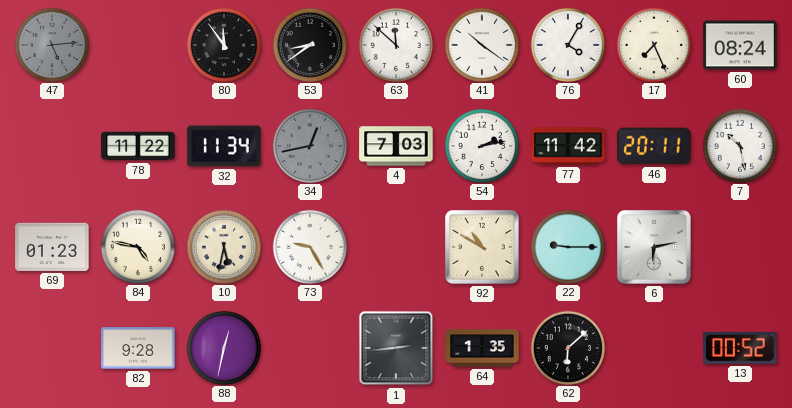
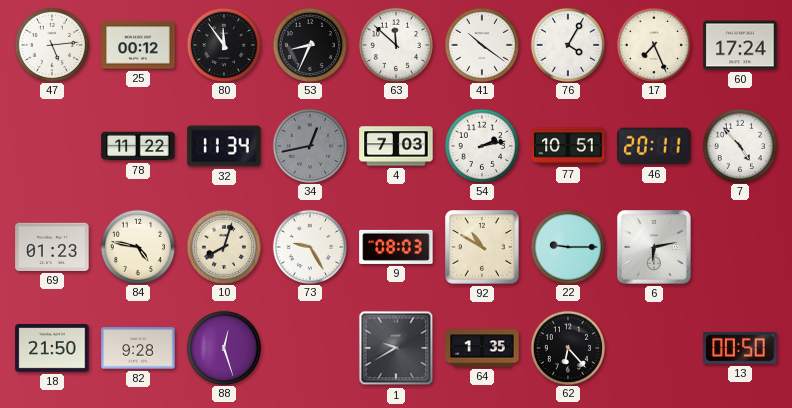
47 dial: grey -> white (51, 44)
25: none -> 00:12 (138, 45)
53: 8:39 -> 8:34 (309, 44)
60: 08:24 -> 17:24 (740, 45)
77: 11:42 -> 10:51 (568, 146)
7: 10:28 -> 4:53 (739, 145)
10: 5:32 -> 8:03 (223, 246)
9: none -> 08:03 (396, 247)
18: none -> 21:50 (52, 349)
88: 12:32 -> 12:27 (223, 347)
1: 2:44 -> 9:40 (396, 348)
62: 6:08 -> 6:23 (567, 347)
13: 00:52 -> 00:50 (740, 348)
